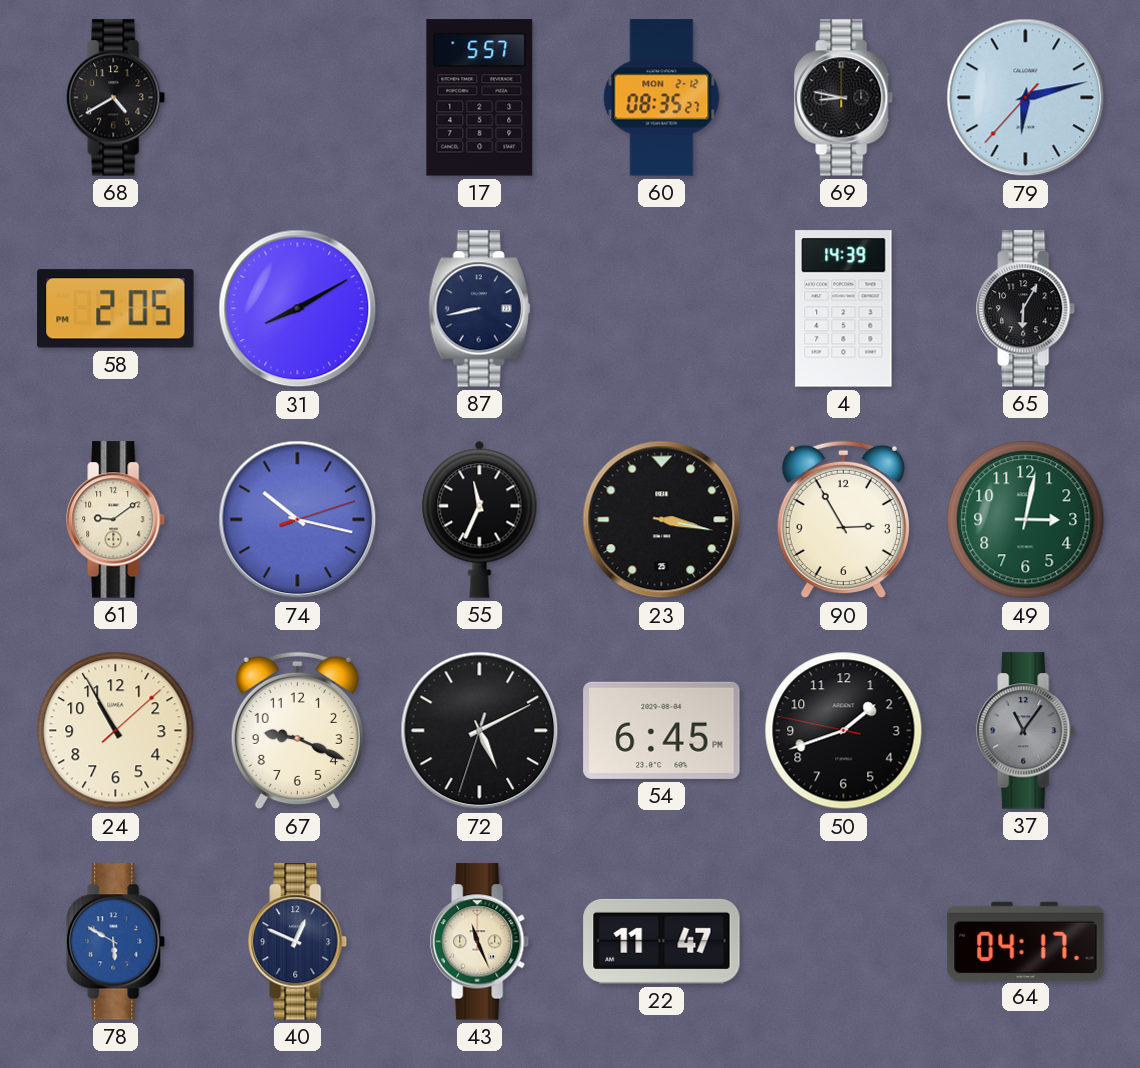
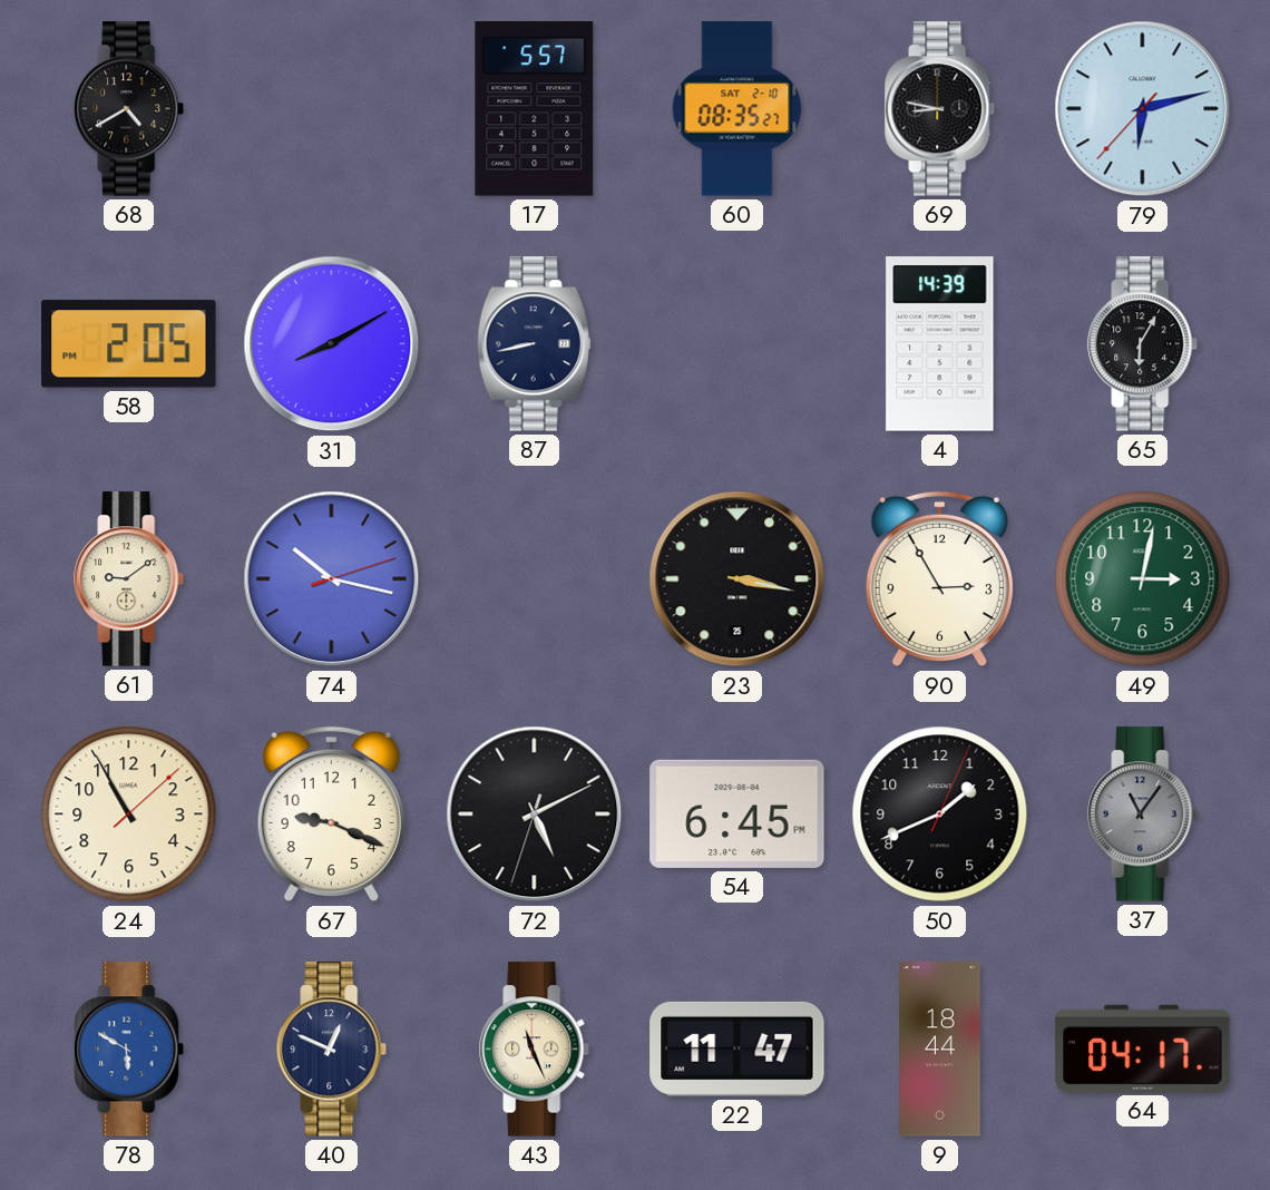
60 date: MON 2-12 -> SAT 2-10 (737, 109)
55: 11:34 -> none (480, 519)
50: 1:41:47 -> 1:41:04 (940, 815)
9: none -> 18:44 (940, 1050)
